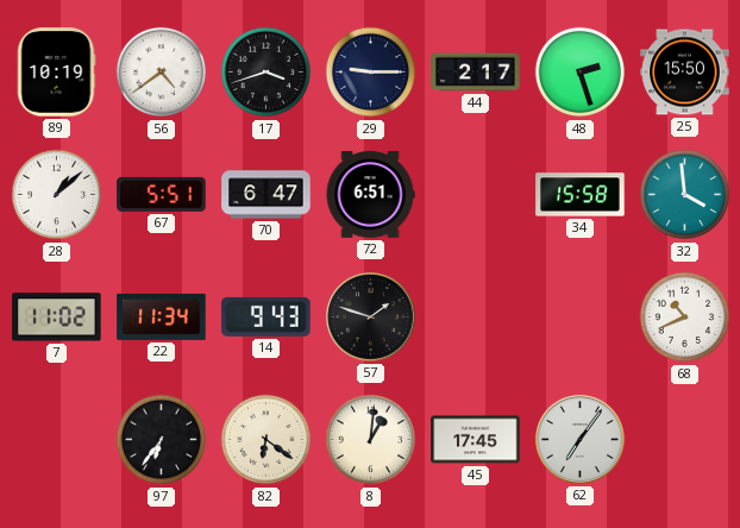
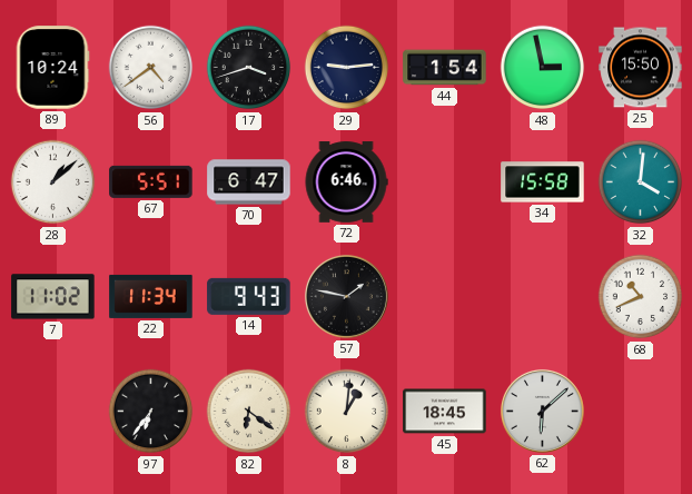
89: 10:19 -> 10:24 (52, 68)
29: 9:15 -> 9:14 (347, 68)
44: 2:17 -> 1:54 (445, 68)
48: 2:27 -> 2:58 (543, 68)
72: 6:51 -> 6:46 (346, 182)
32: 3:59 -> 4:01 (641, 182)
57: 1:48 -> 1:47 (346, 296)
45: 17:45 -> 18:45 (445, 412)
62: 7:06 -> 6:08 (542, 411)
